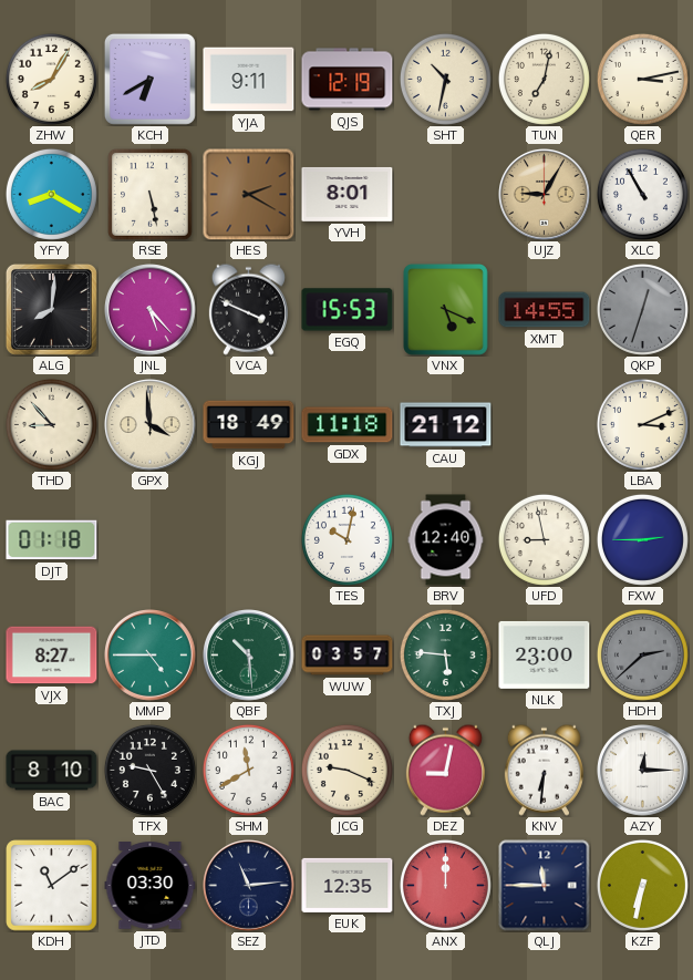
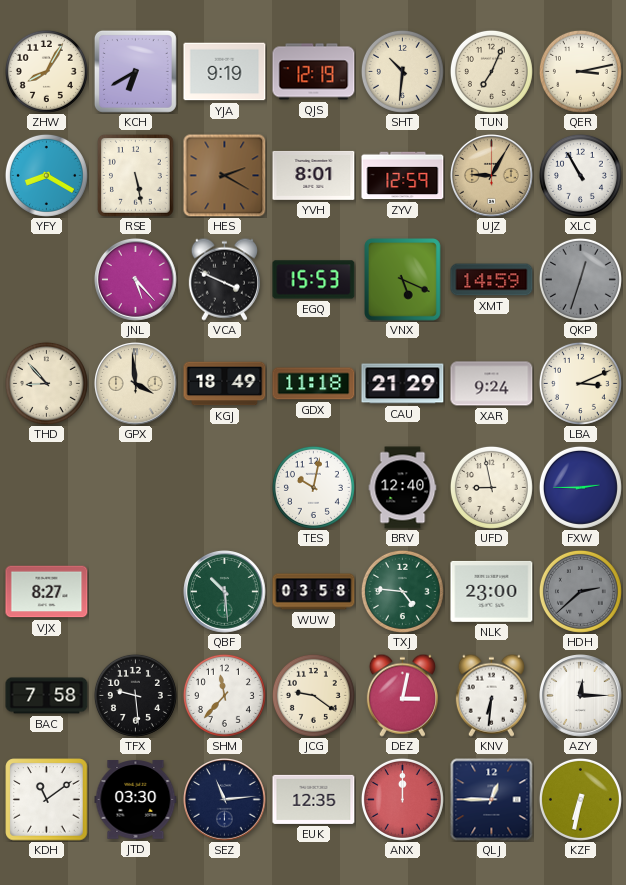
YJA: 9:11 -> 9:19 (225, 72)
SHT: 10:32 -> 10:31 (402, 71)
TUN: 7:02 -> 7:04 (491, 71)
ZYV: none -> 12:59 (403, 176)
ALG: 8:01 -> none (51, 309)
XMT: 14:55 -> 14:59 (492, 280)
CAU: 21:12 -> 21:29 (403, 384)
XAR: none -> 9:24 (492, 384)
DJT: 01:18 -> none (52, 540)
MMP: 4:45 -> none (151, 656)
WUW: 03:57 -> 03:58 (314, 592)
TXJ: 5:46 -> 4:46 (402, 591)
BAC: 8:10 -> 7:58 (47, 696)
TFX: 9:25 -> 9:29 (135, 695)
SHM: 11:40 -> 11:37 (224, 695)
JCG: 9:19 -> 9:21 (313, 695)
DEZ: 9:02 -> 3:02 (402, 695)
QLJ: 11:45 -> 12:45 (492, 800)
